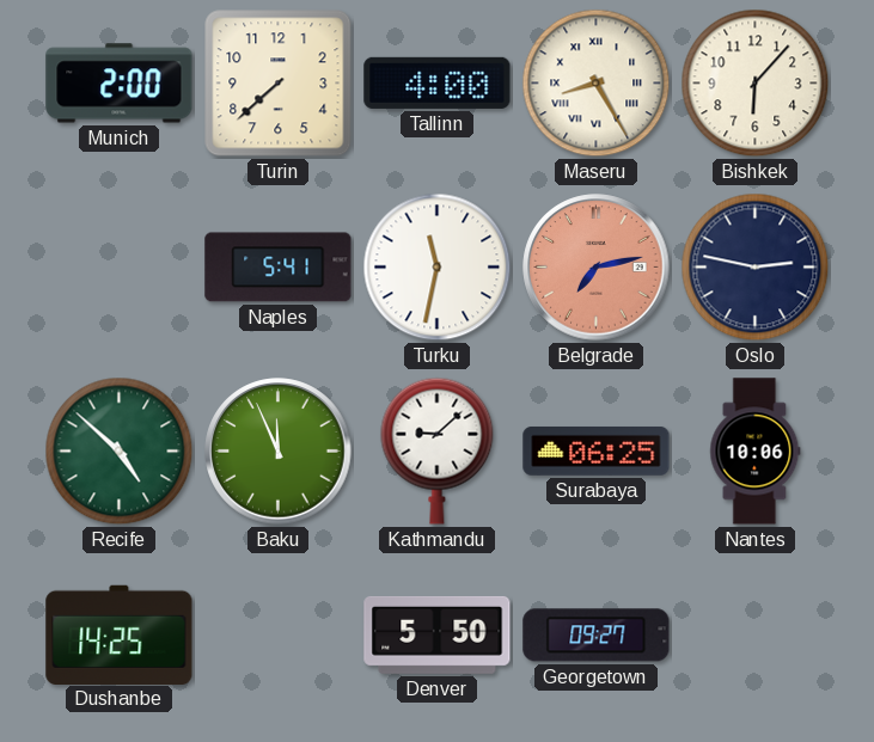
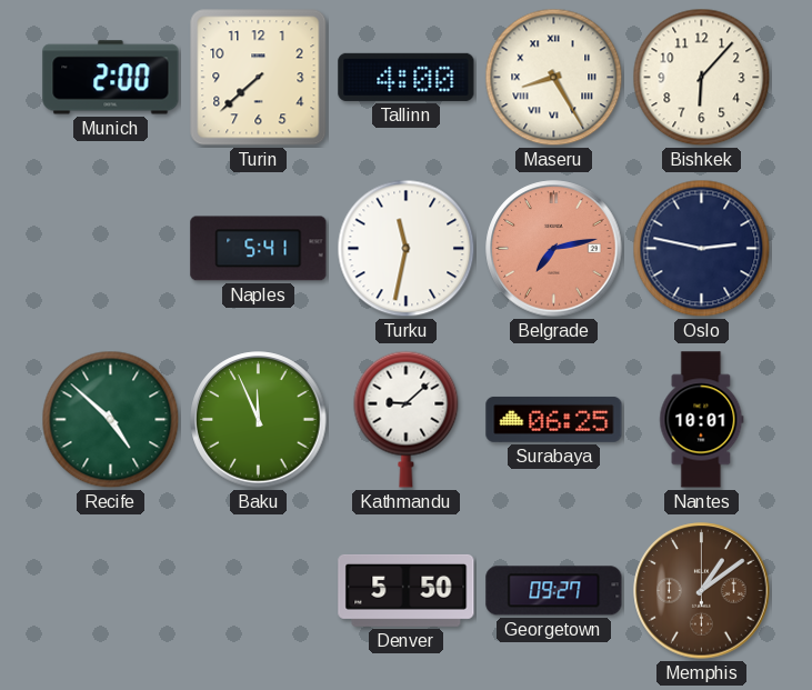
Nantes: 10:06 -> 10:01 (702, 420)
Dushanbe: 14:25 -> none (120, 634)
Memphis: none -> 1:09 (702, 591)
